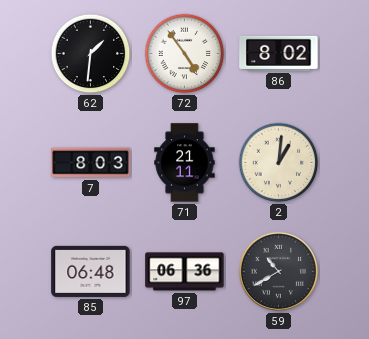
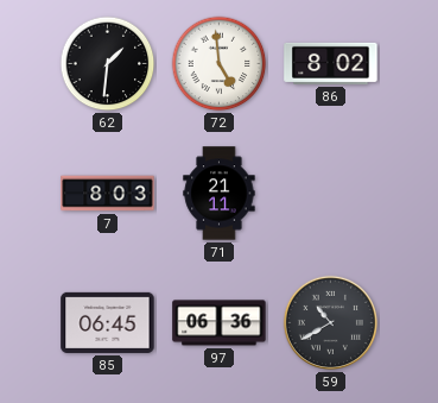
72: 4:54 -> 4:59 (220, 64)
2: 1:01 -> none (279, 163)
85: 06:48 -> 06:45 (108, 322)
